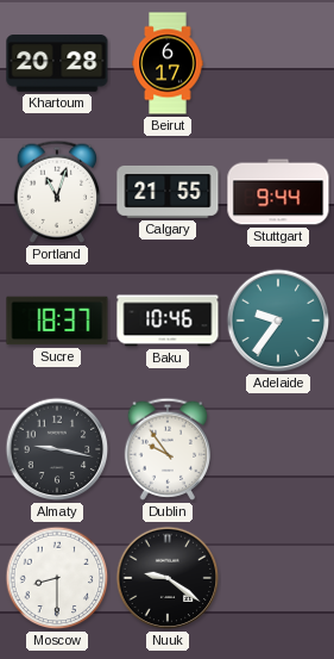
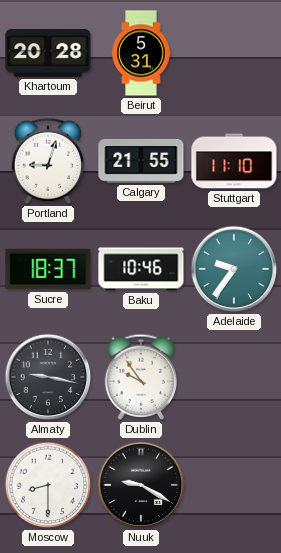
Beirut: 6:17 -> 5:31 (141, 53)
Portland: 11:03 -> 9:03 (48, 161)
Stuttgart: 9:44 -> 11:10 (234, 161)
Nuuk: 9:21 -> 9:20 (141, 485)
